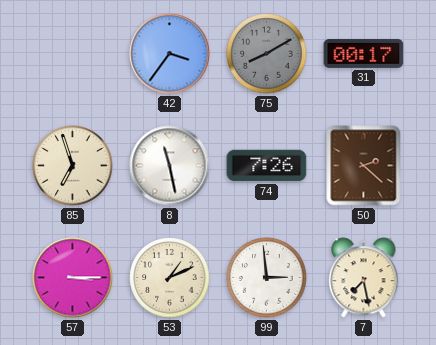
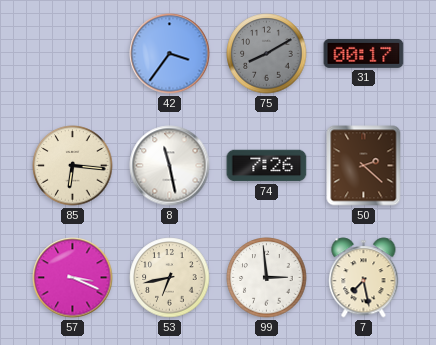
85: 6:57 -> 6:16 (73, 166)
57: 3:15 -> 3:19 (73, 278)
53: 1:11 -> 6:43 (170, 278)
